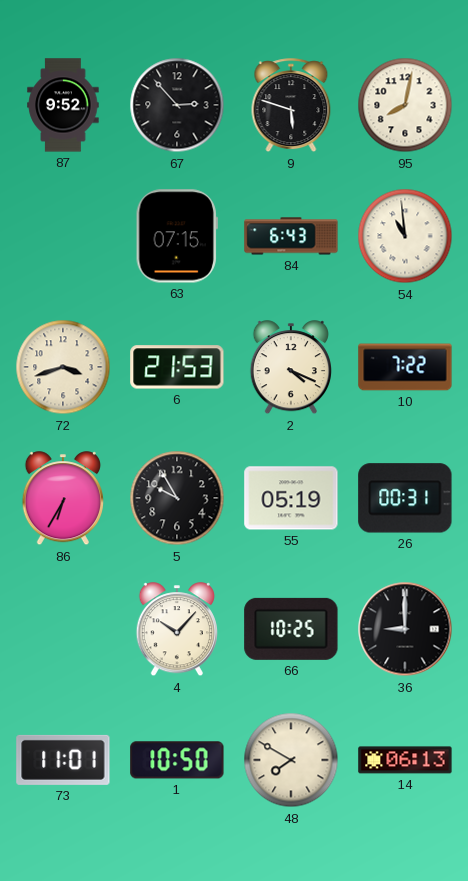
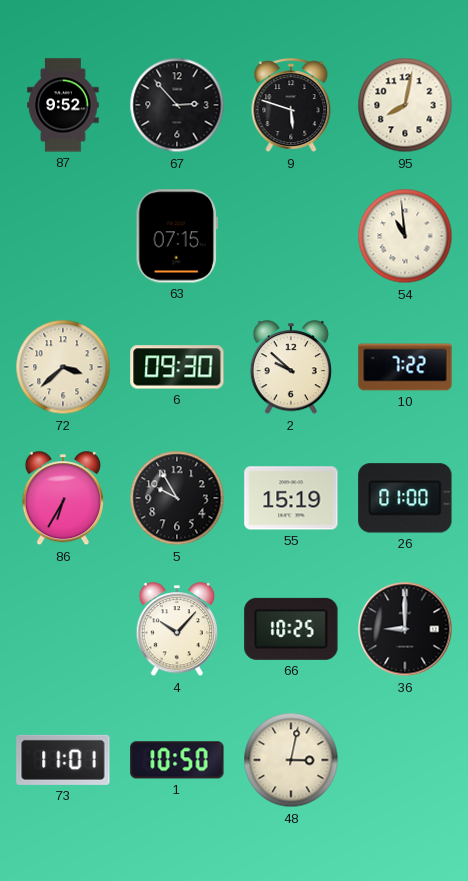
84: 6:43 -> none (291, 236)
72: 3:42 -> 3:38 (63, 367)
6: 21:53 -> 09:30 (177, 367)
2: 4:19 -> 9:52 (291, 368)
55: 05:19 -> 15:19 (291, 498)
26: 00:31 -> 01:00 (405, 498)
48: 7:50 -> 3:02 (291, 760)
14: 06:13 -> none (405, 760)
